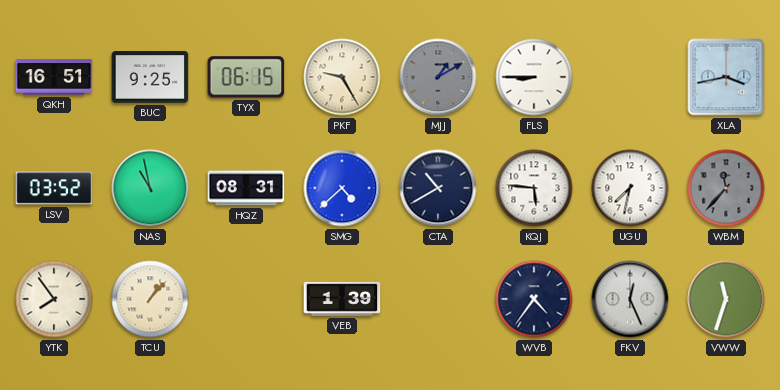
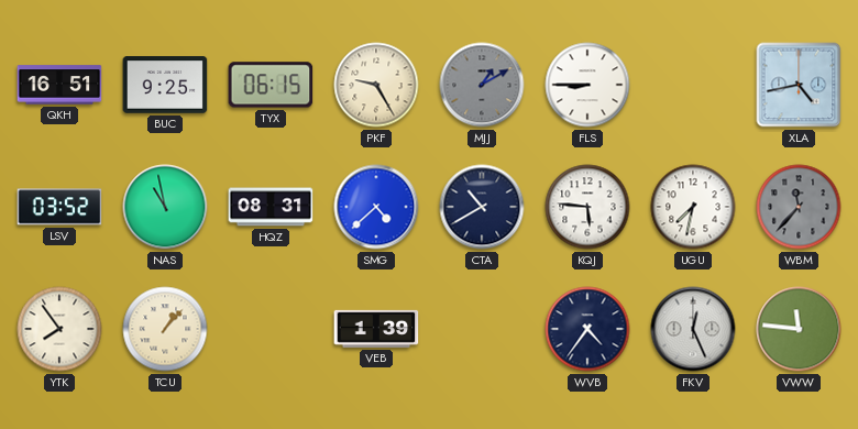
XLA: 3:43 -> 4:43 (799, 85)
VWW: 11:33 -> 11:46 (799, 329)
